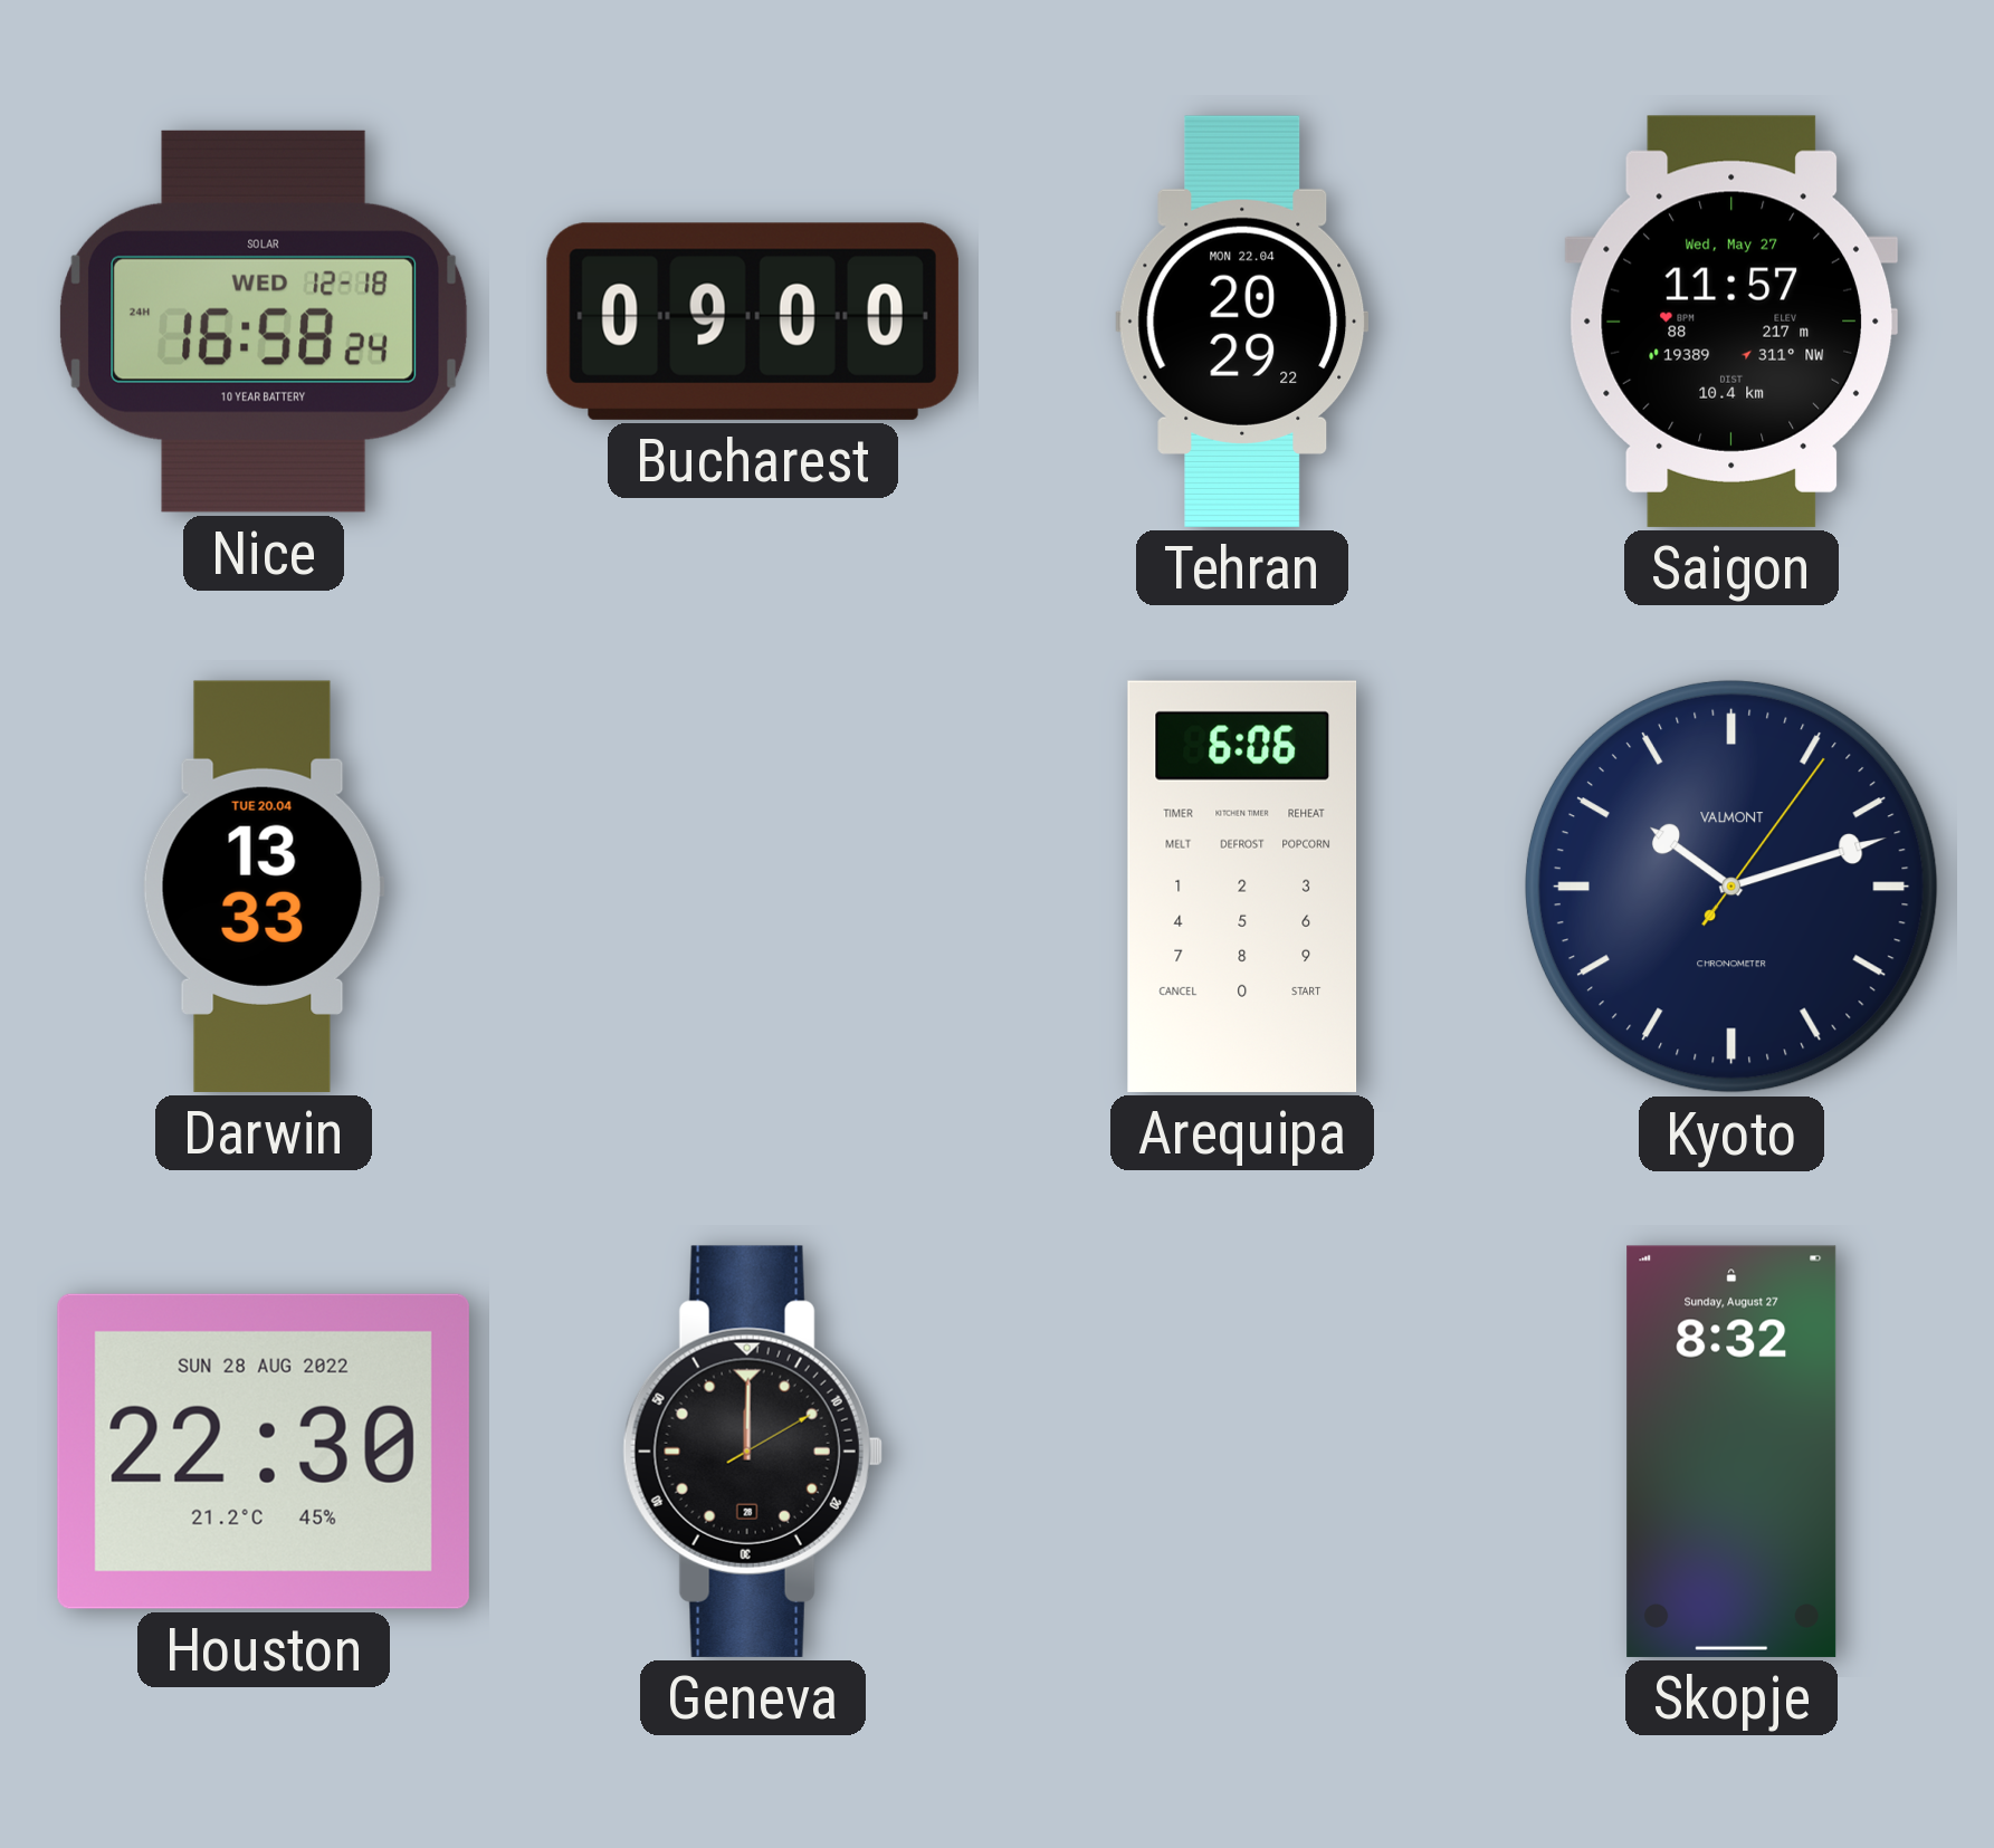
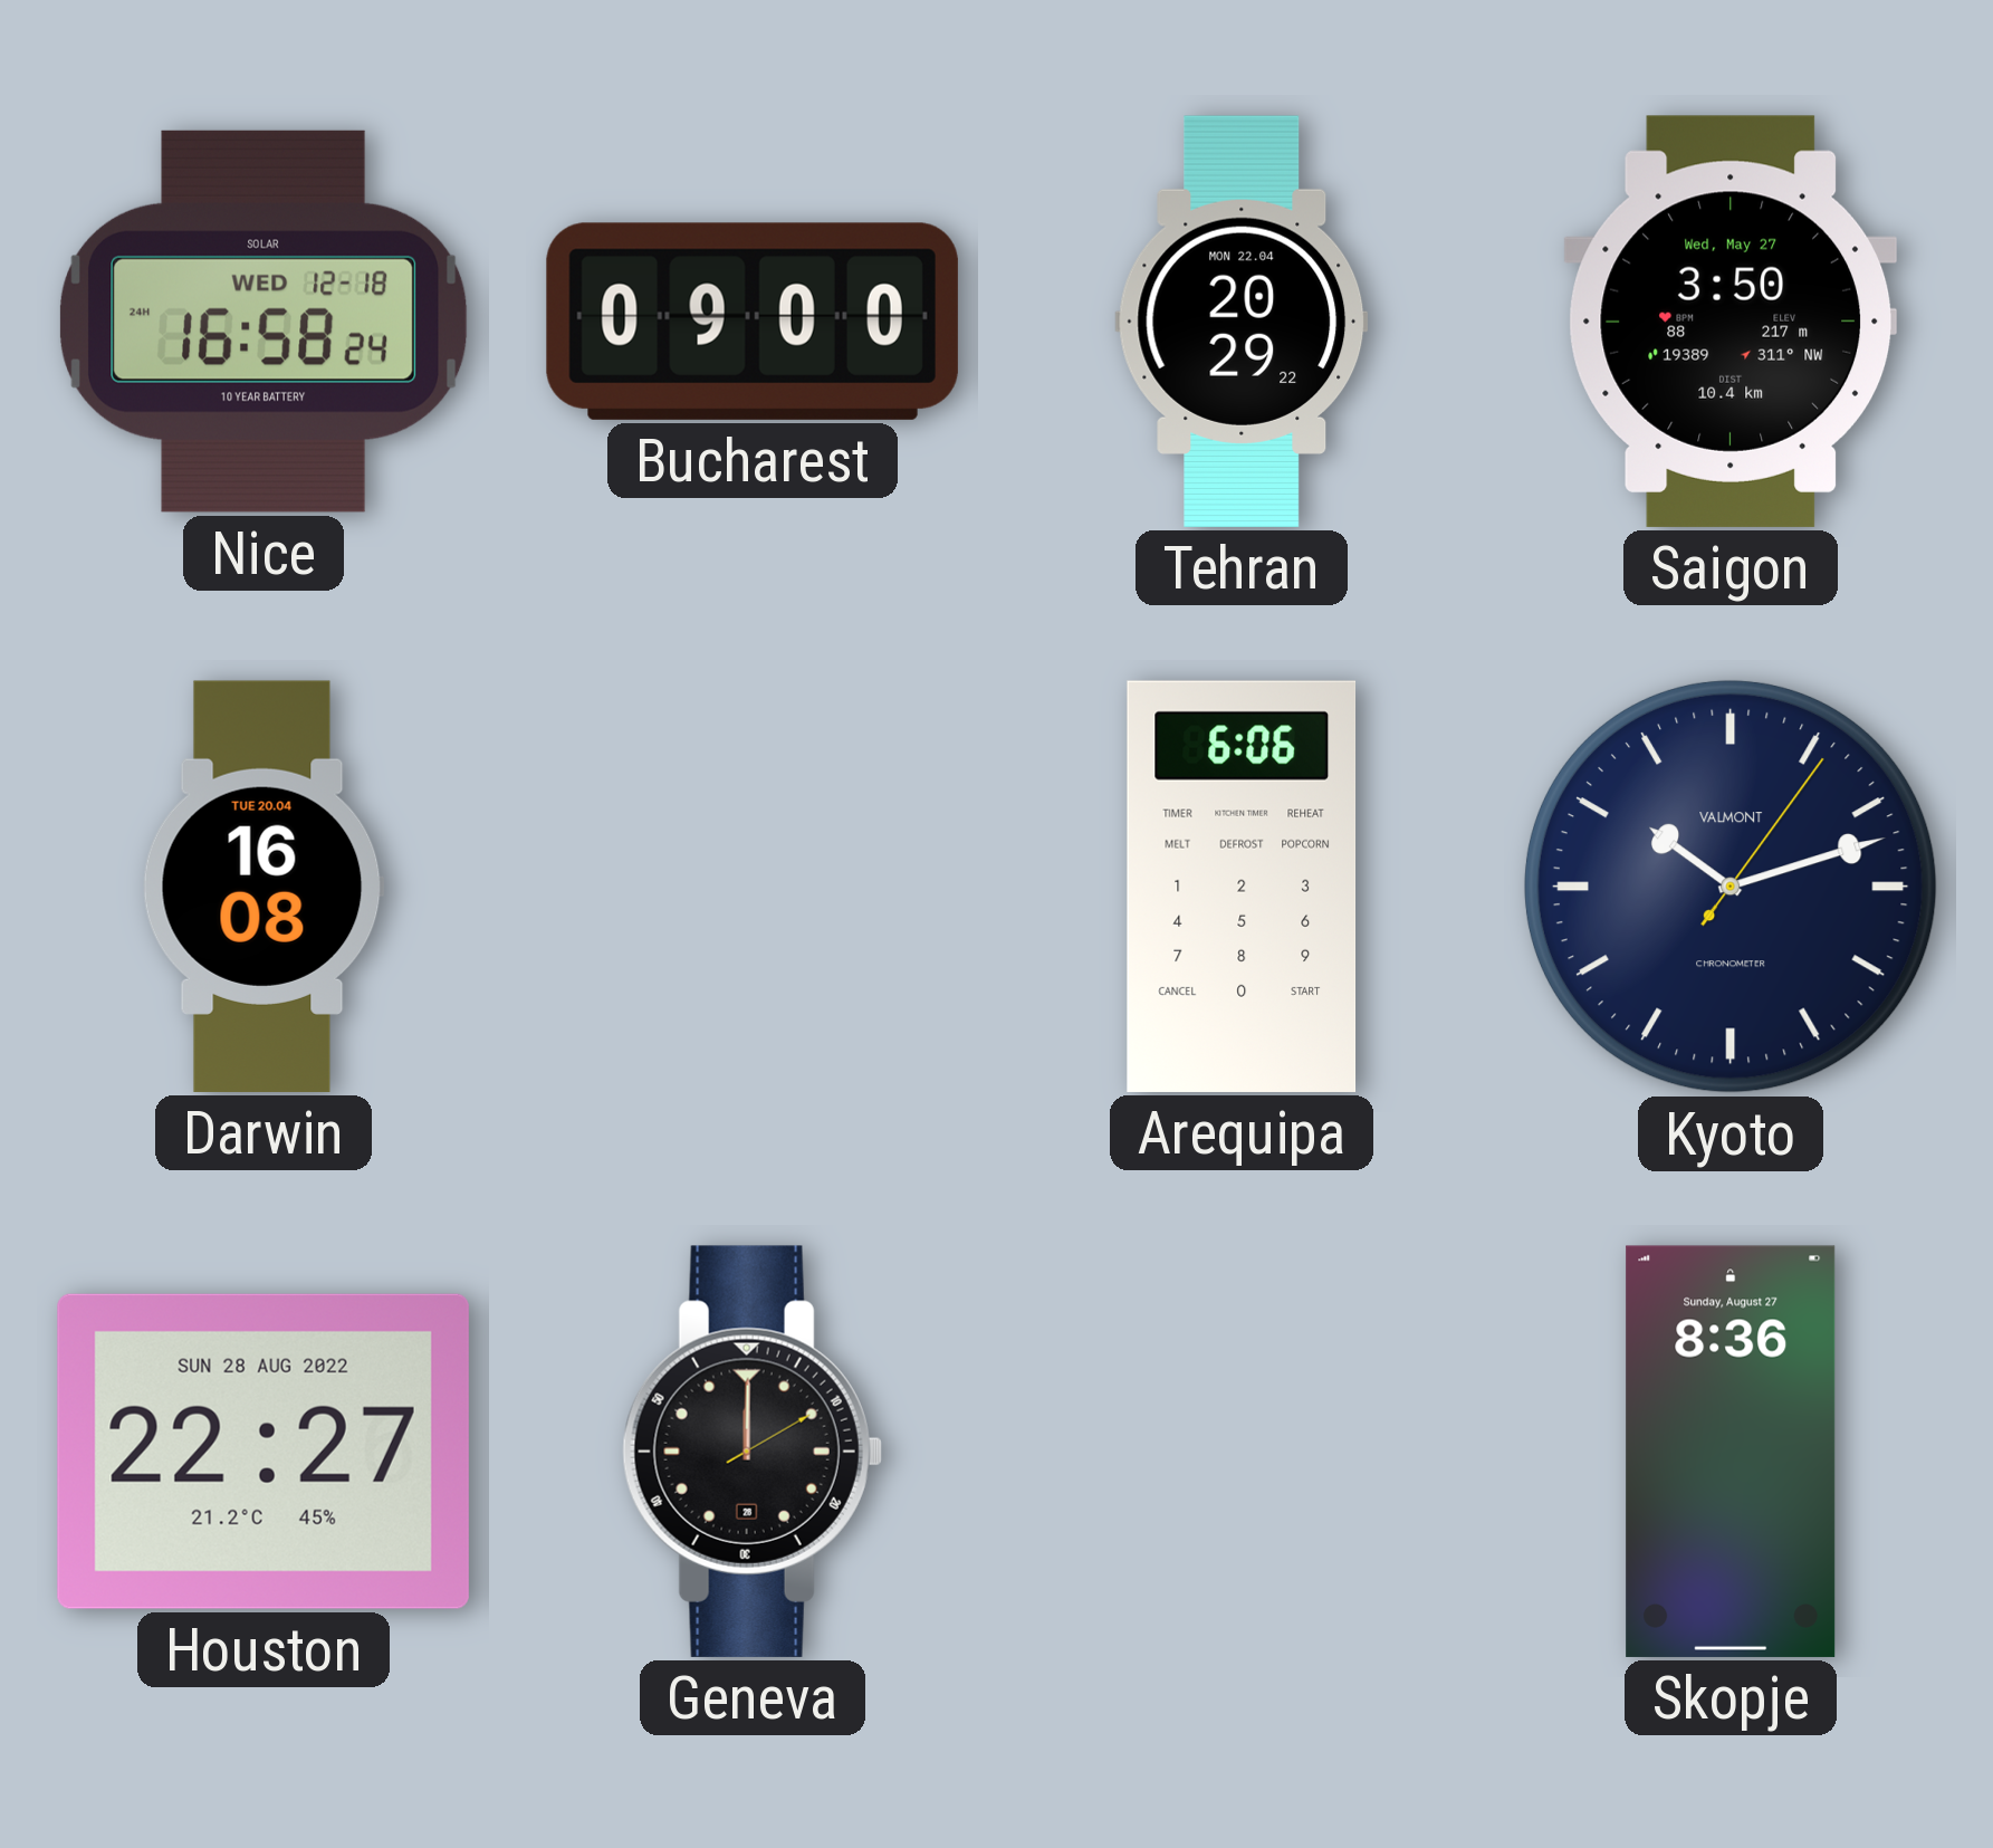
Saigon: 11:57 -> 3:50 (1729, 322)
Darwin: 13:33 -> 16:08 (264, 887)
Houston: 22:30 -> 22:27 (264, 1452)
Skopje: 8:32 -> 8:36 (1731, 1452)
